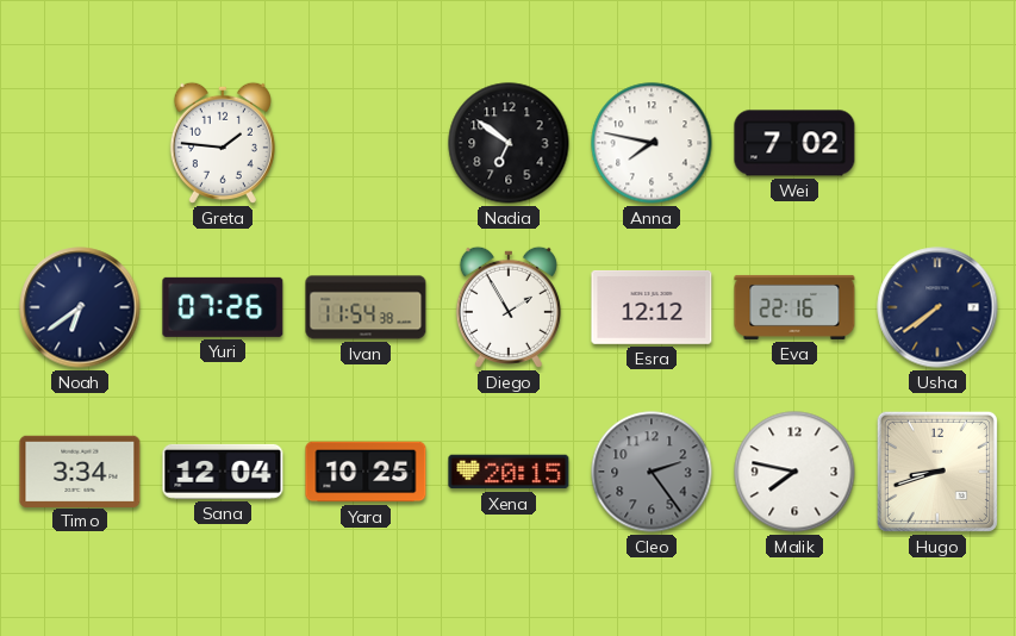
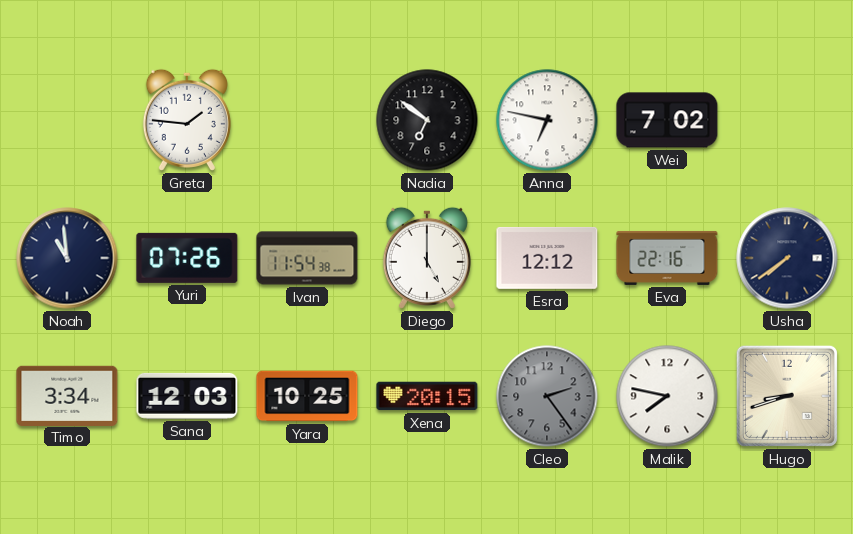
Anna: 7:47 -> 6:47 (547, 120)
Noah: 6:39 -> 10:59 (67, 258)
Diego: 1:55 -> 5:00 (427, 258)
Sana: 12:04 -> 12:03 (187, 396)
